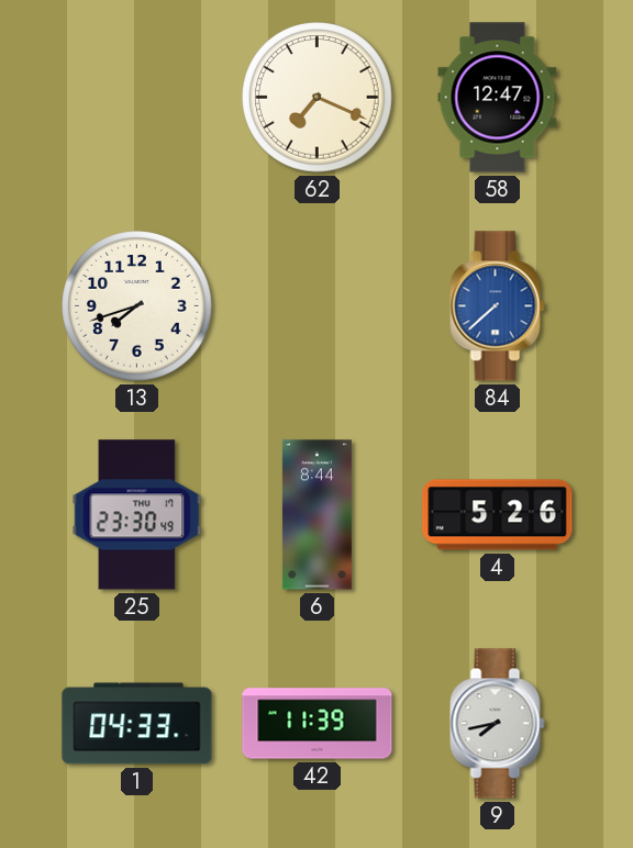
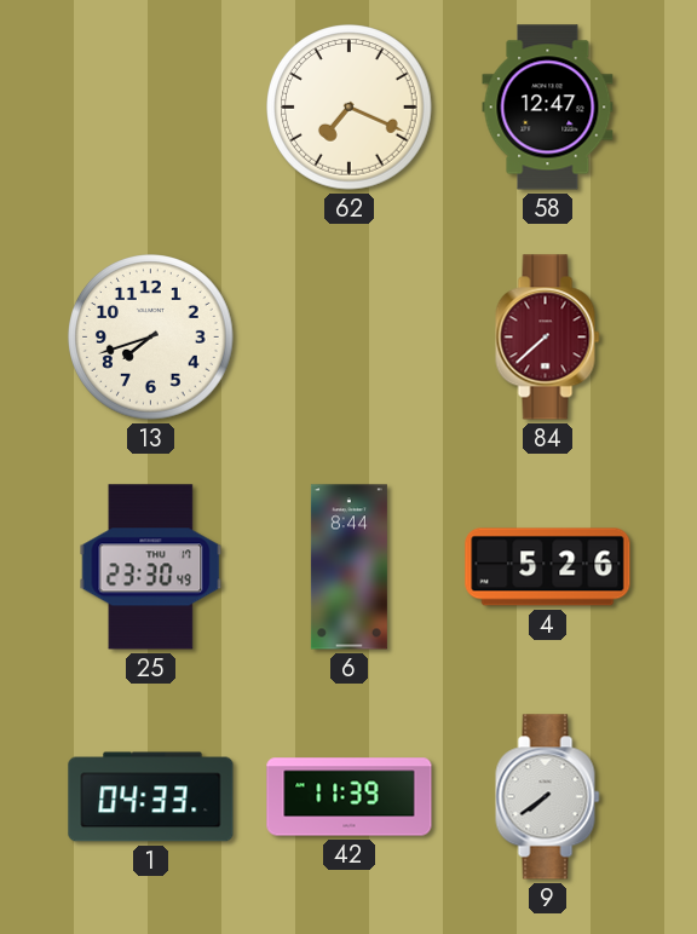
84 dial: blue -> burgundy (548, 338)
9: 7:43 -> 7:39 (548, 797)
